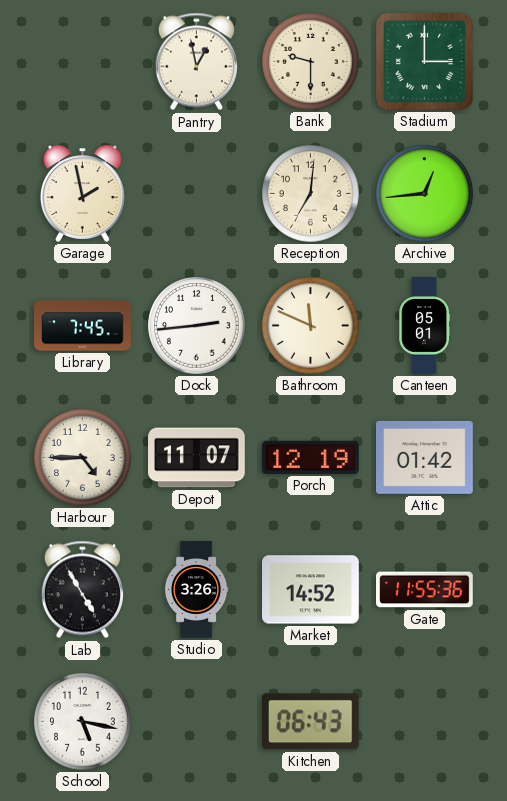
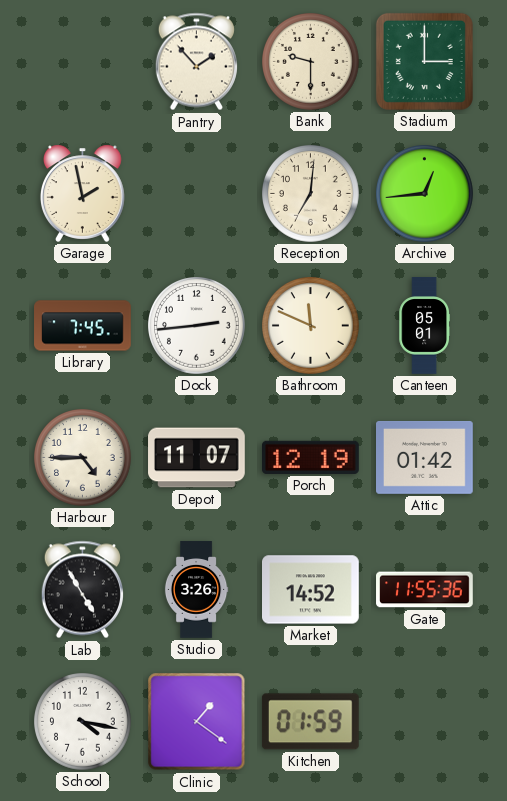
Pantry: 12:58 -> 1:53 (196, 62)
School: 5:17 -> 4:17 (83, 722)
Clinic: none -> 1:21 (197, 722)
Kitchen: 06:43 -> 01:59 (310, 722)
